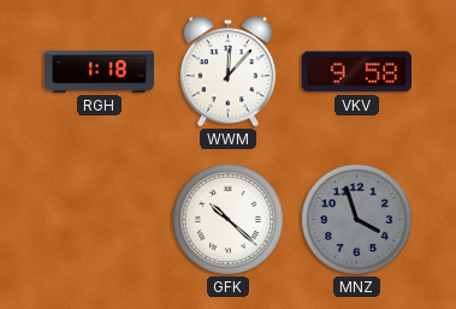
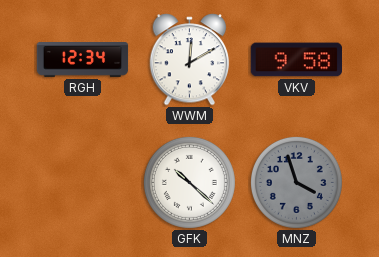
RGH: 1:18 -> 12:34 (83, 60)
WWM: 12:07 -> 12:10 (190, 60)
